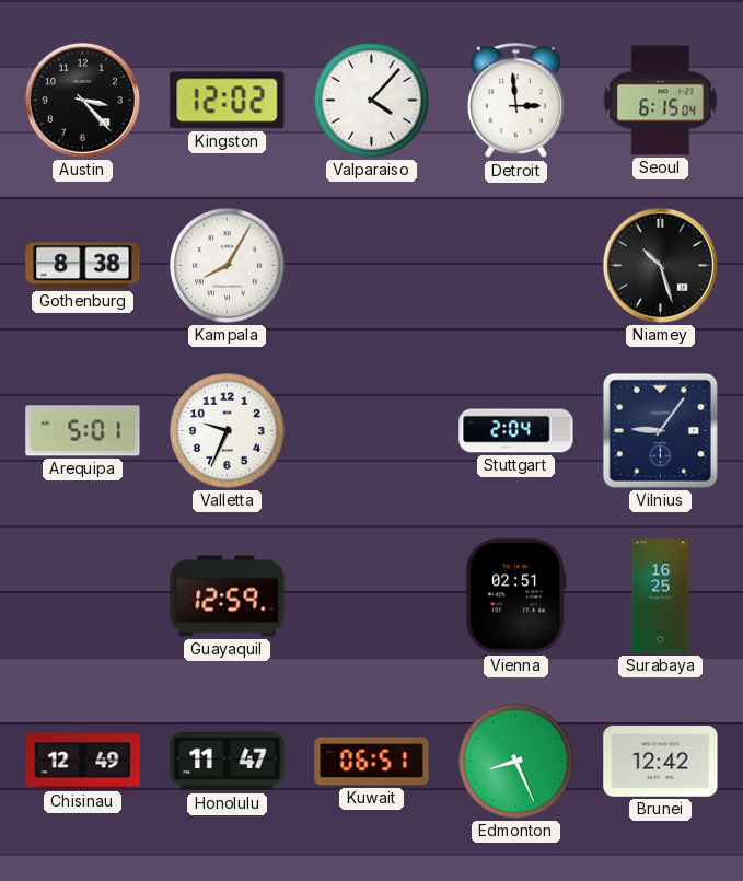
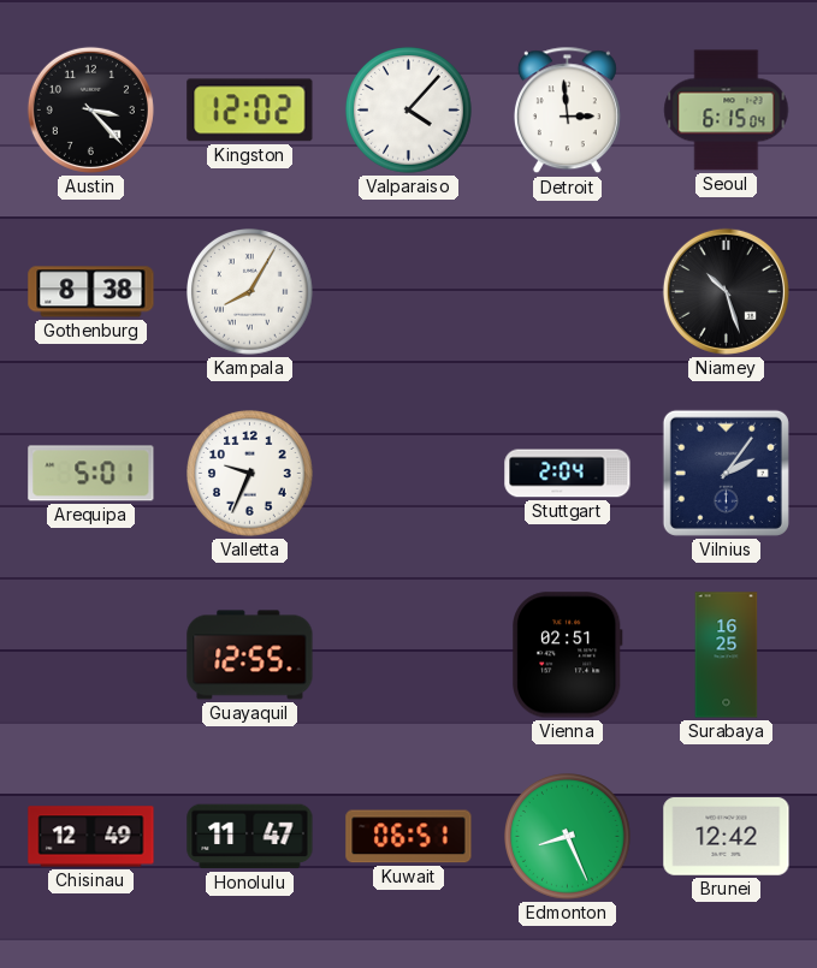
Vilnius: 9:06 -> 2:06 (726, 473)
Guayaquil: 12:59 -> 12:55 (250, 655)
